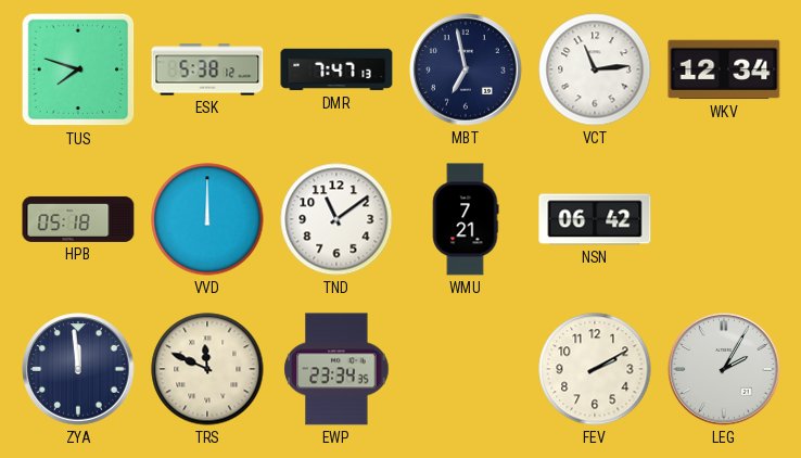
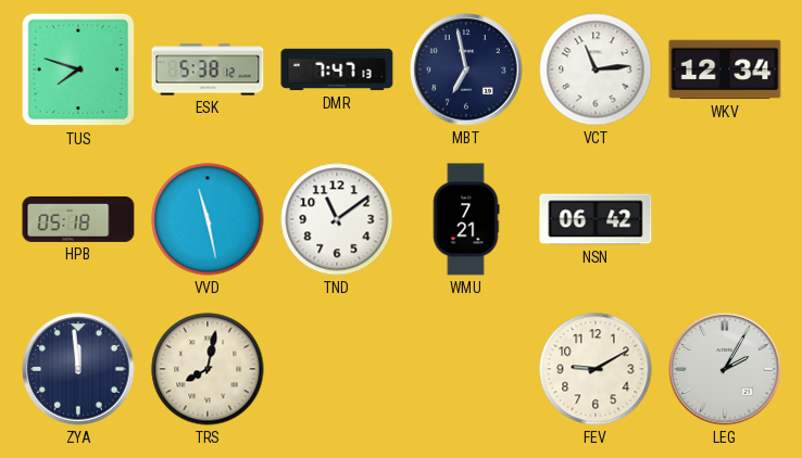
VVD: 12:00 -> 11:28 (208, 219)
TRS: 11:49 -> 8:02 (208, 369)
EWP: 23:34 -> none (336, 369)
FEV: 2:10 -> 9:10 (596, 369)
